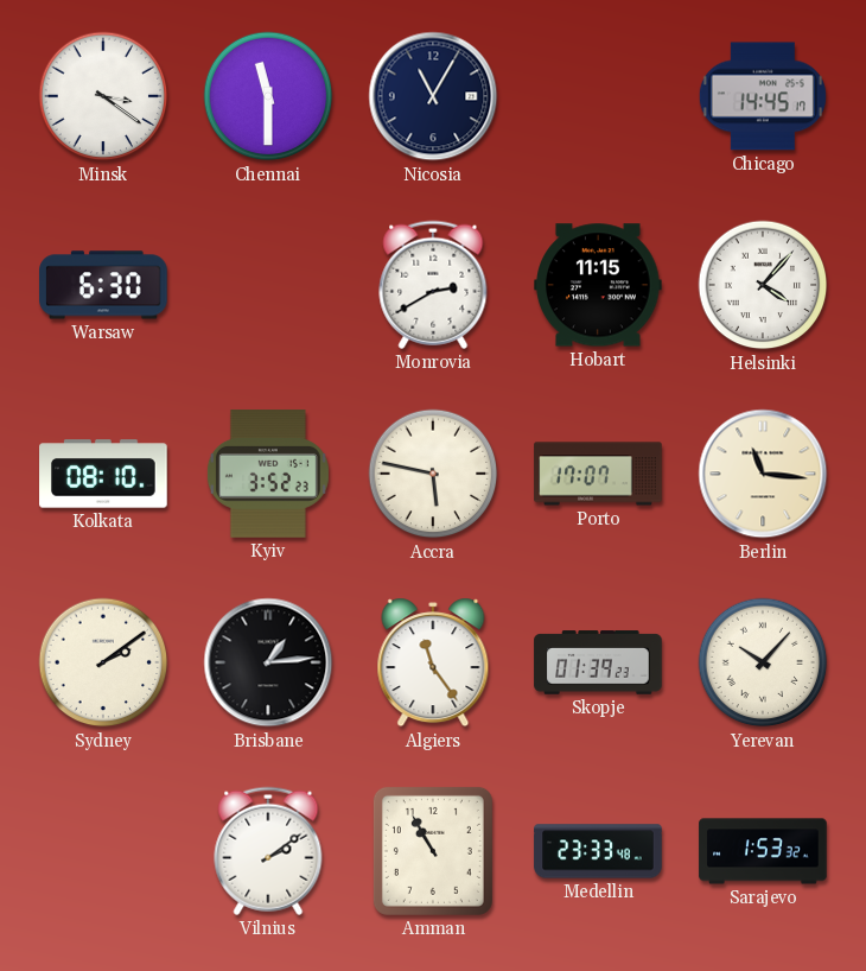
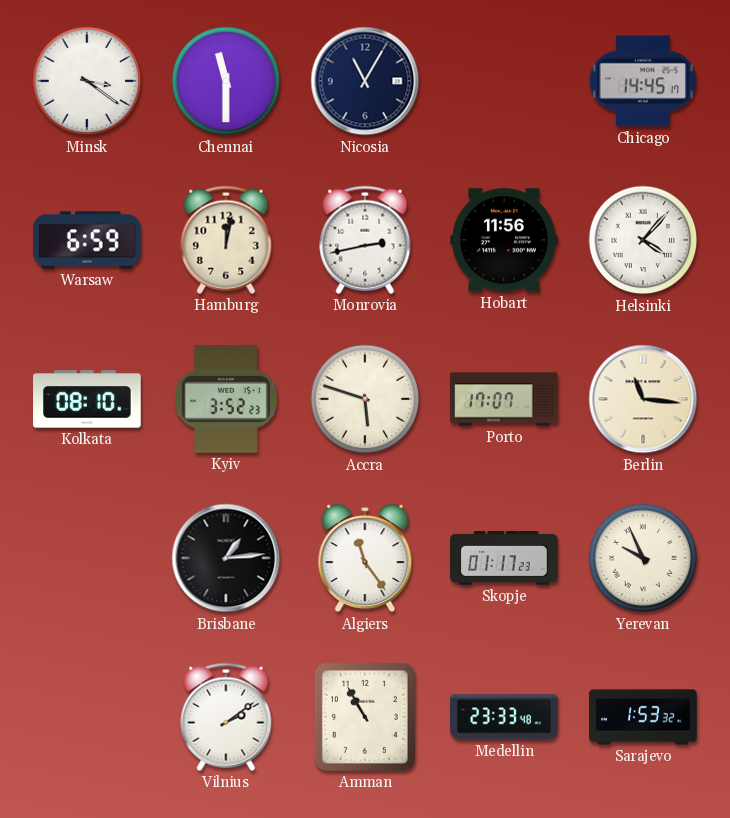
Warsaw: 6:30 -> 6:59 (87, 240)
Hamburg: none -> 12:02 (226, 240)
Monrovia: 2:40 -> 2:43 (365, 240)
Hobart: 11:15 -> 11:56 (504, 240)
Accra: 5:47 -> 5:48 (365, 399)
Sydney: 2:09 -> none (103, 662)
Skopje: 01:39 -> 01:17 (504, 558)
Yerevan: 10:07 -> 9:56 (643, 558)
